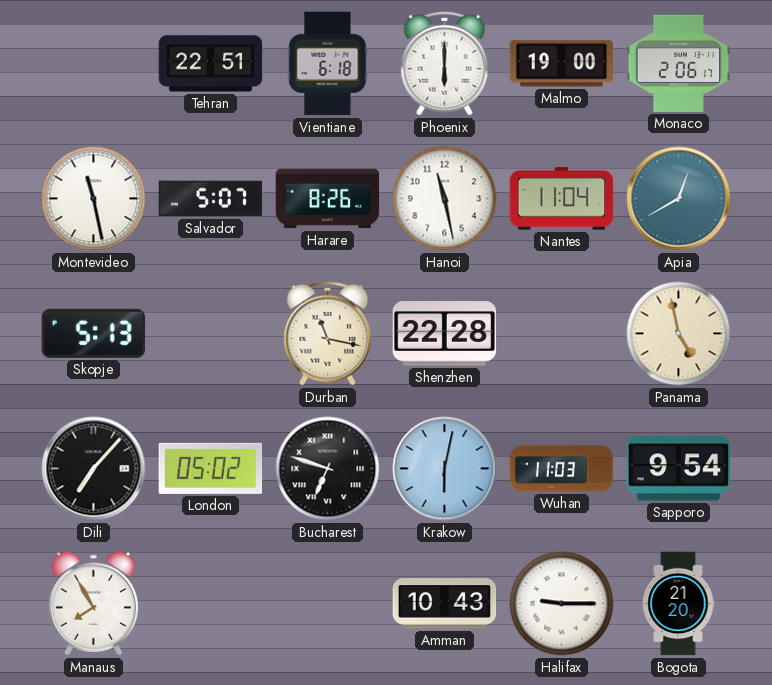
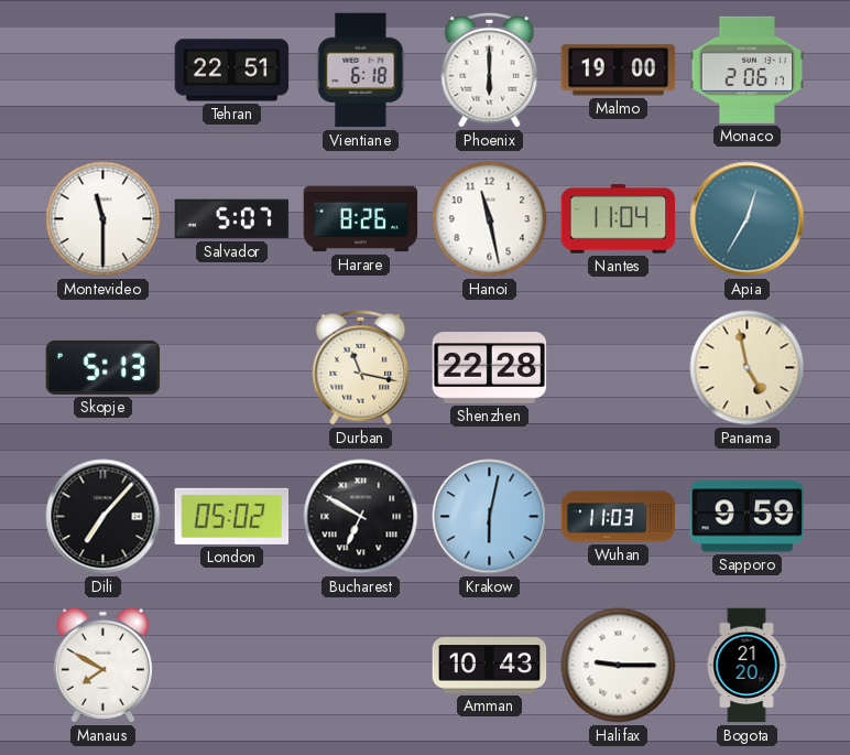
Montevideo: 11:28 -> 11:30 (103, 219)
Apia: 12:40 -> 12:35 (748, 219)
Bucharest: 6:48 -> 6:50 (361, 517)
Sapporo: 9:54 -> 9:59 (748, 517)
Manaus: 7:55 -> 7:50 (102, 666)
